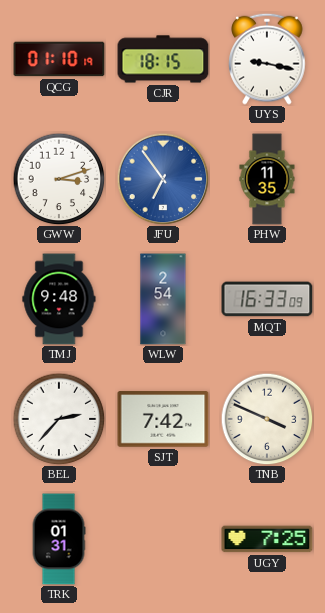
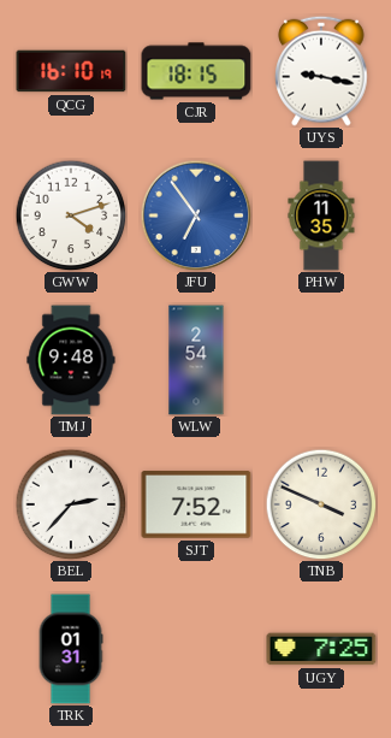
QCG: 01:10 -> 16:10 (71, 71)
GWW: 3:12 -> 4:12 (71, 216)
MQT: 16:33 -> none (267, 299)
SJT: 7:42 -> 7:52 (196, 504)
